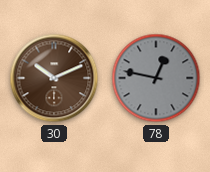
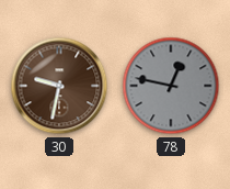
30: 10:11 -> 9:32 (59, 86)
